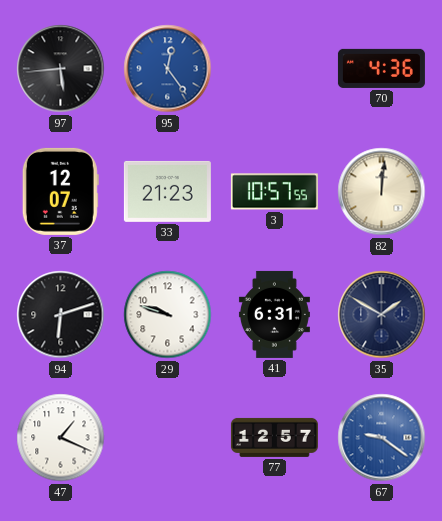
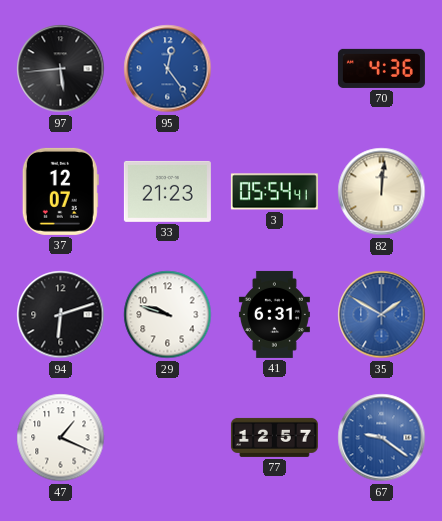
3: 10:57 -> 05:54 (274, 192)
35 dial: navy -> blue (382, 315)
